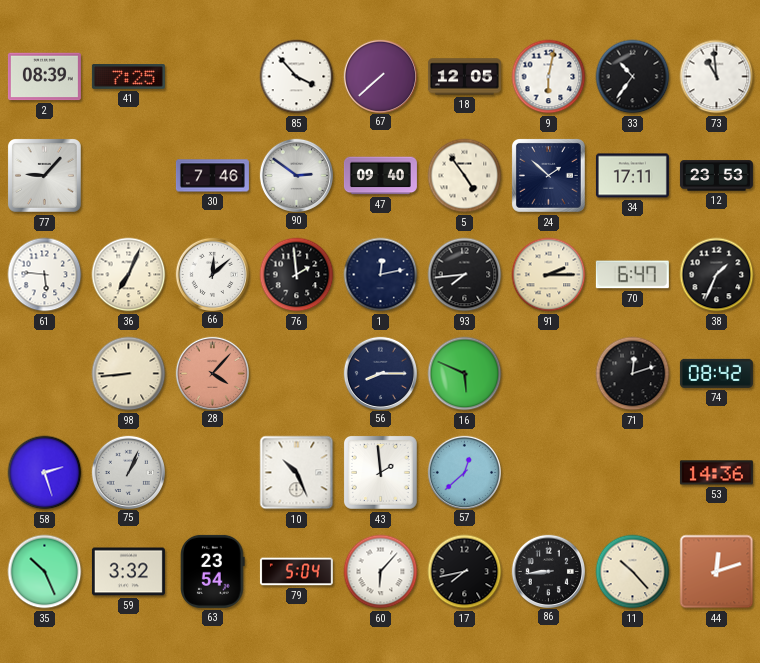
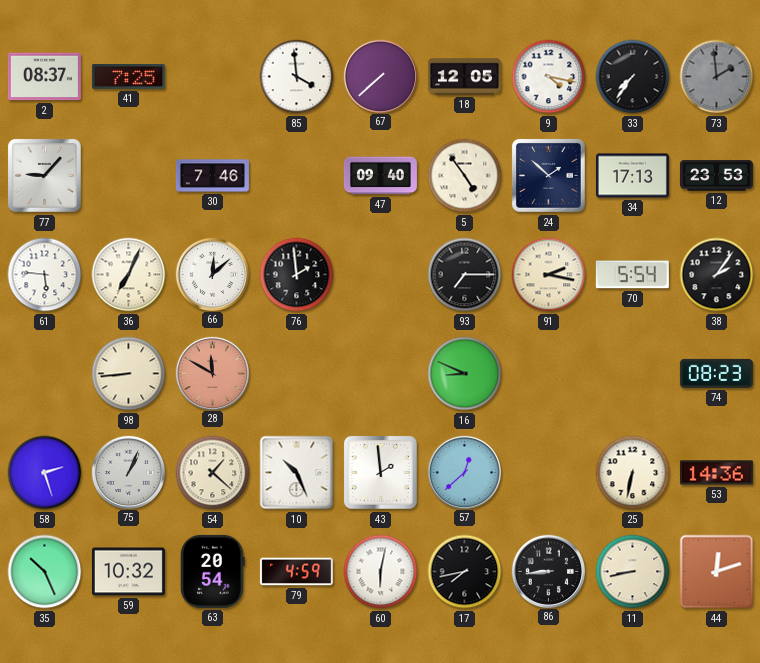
2: 08:39 -> 08:37 (44, 77)
85: 3:53 -> 3:59 (297, 77)
9: 6:02 -> 4:17 (549, 77)
33: 10:36 -> 7:36 (633, 77)
73: 10:59 -> 1:59 (717, 77)
73 dial: white -> grey (717, 77)
90: 2:51 -> none (296, 175)
34: 17:11 -> 17:13 (632, 176)
1: 12:13 -> none (381, 275)
93: 7:44 -> 7:15 (465, 275)
91: 2:15 -> 2:17 (549, 275)
70: 6:47 -> 5:54 (632, 275)
38: 1:34 -> 2:06 (717, 275)
28: 4:07 -> 11:50 (212, 373)
56: 8:15 -> none (380, 373)
16: 5:49 -> 8:49 (465, 374)
71: 12:12 -> none (633, 374)
74: 08:42 -> 08:23 (716, 373)
54: none -> 1:22 (213, 473)
25: none -> 6:32 (633, 473)
59: 3:32 -> 10:32 (128, 572)
63: 23:54 -> 20:54 (213, 571)
79: 5:04 -> 4:59 (296, 572)
60: 6:07 -> 6:02 (381, 572)
11: 10:23 -> 8:43 (633, 572)
